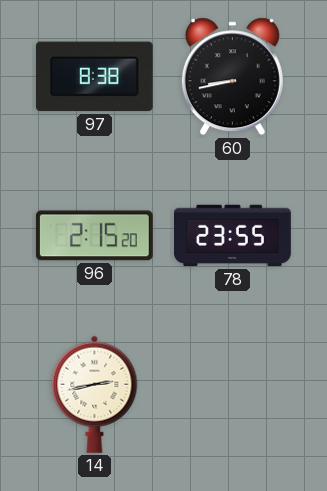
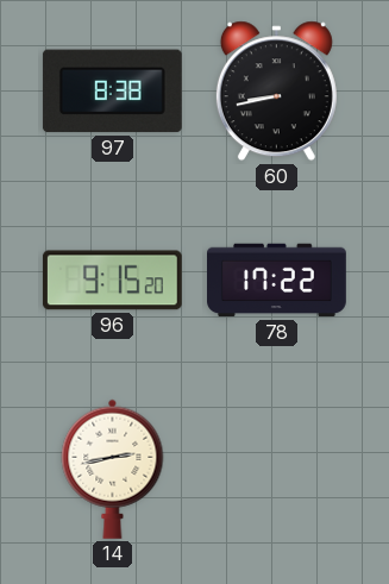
96: 2:15 -> 9:15 (112, 281)
78: 23:55 -> 17:22 (277, 281)
